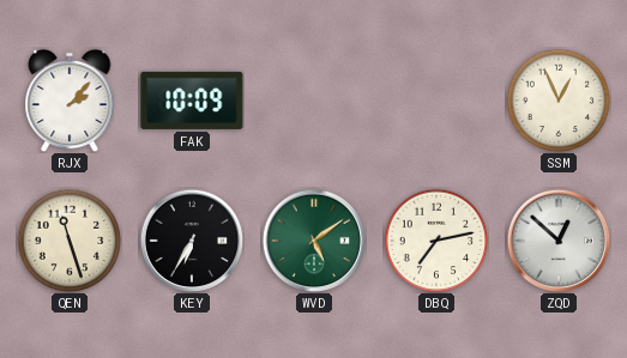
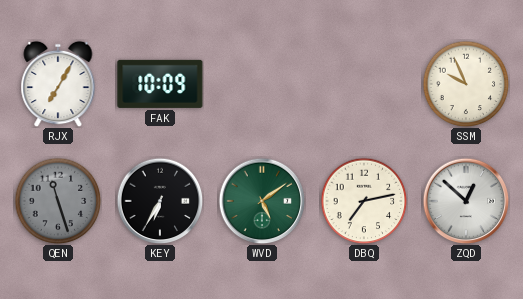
RJX: 2:07 -> 7:05 (58, 84)
SSM: 12:56 -> 9:56 (466, 84)
QEN dial: cream -> grey (58, 201)
